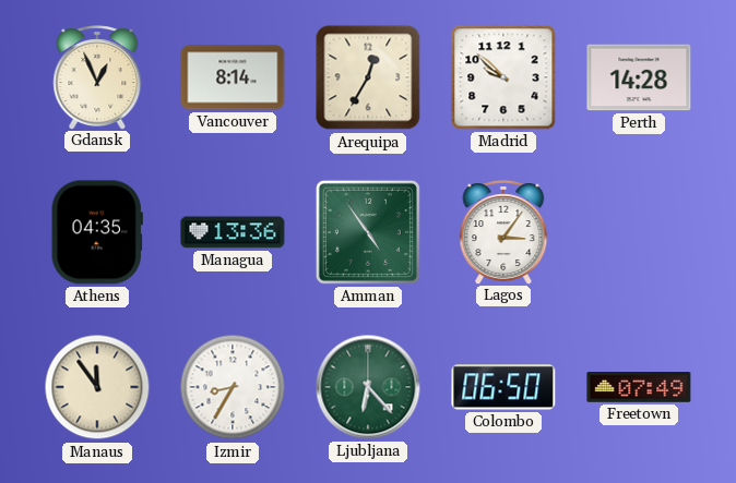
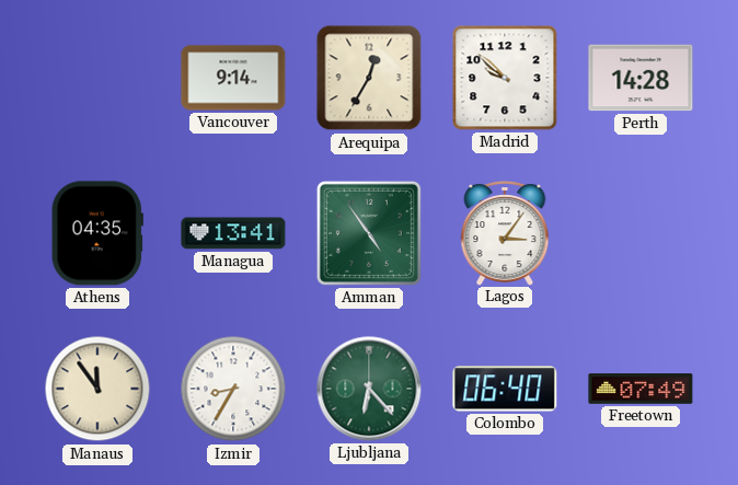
Gdansk: 12:56 -> none (97, 77)
Vancouver: 8:14 -> 9:14 (233, 78)
Managua: 13:36 -> 13:41 (233, 233)
Colombo: 06:50 -> 06:40 (505, 389)
